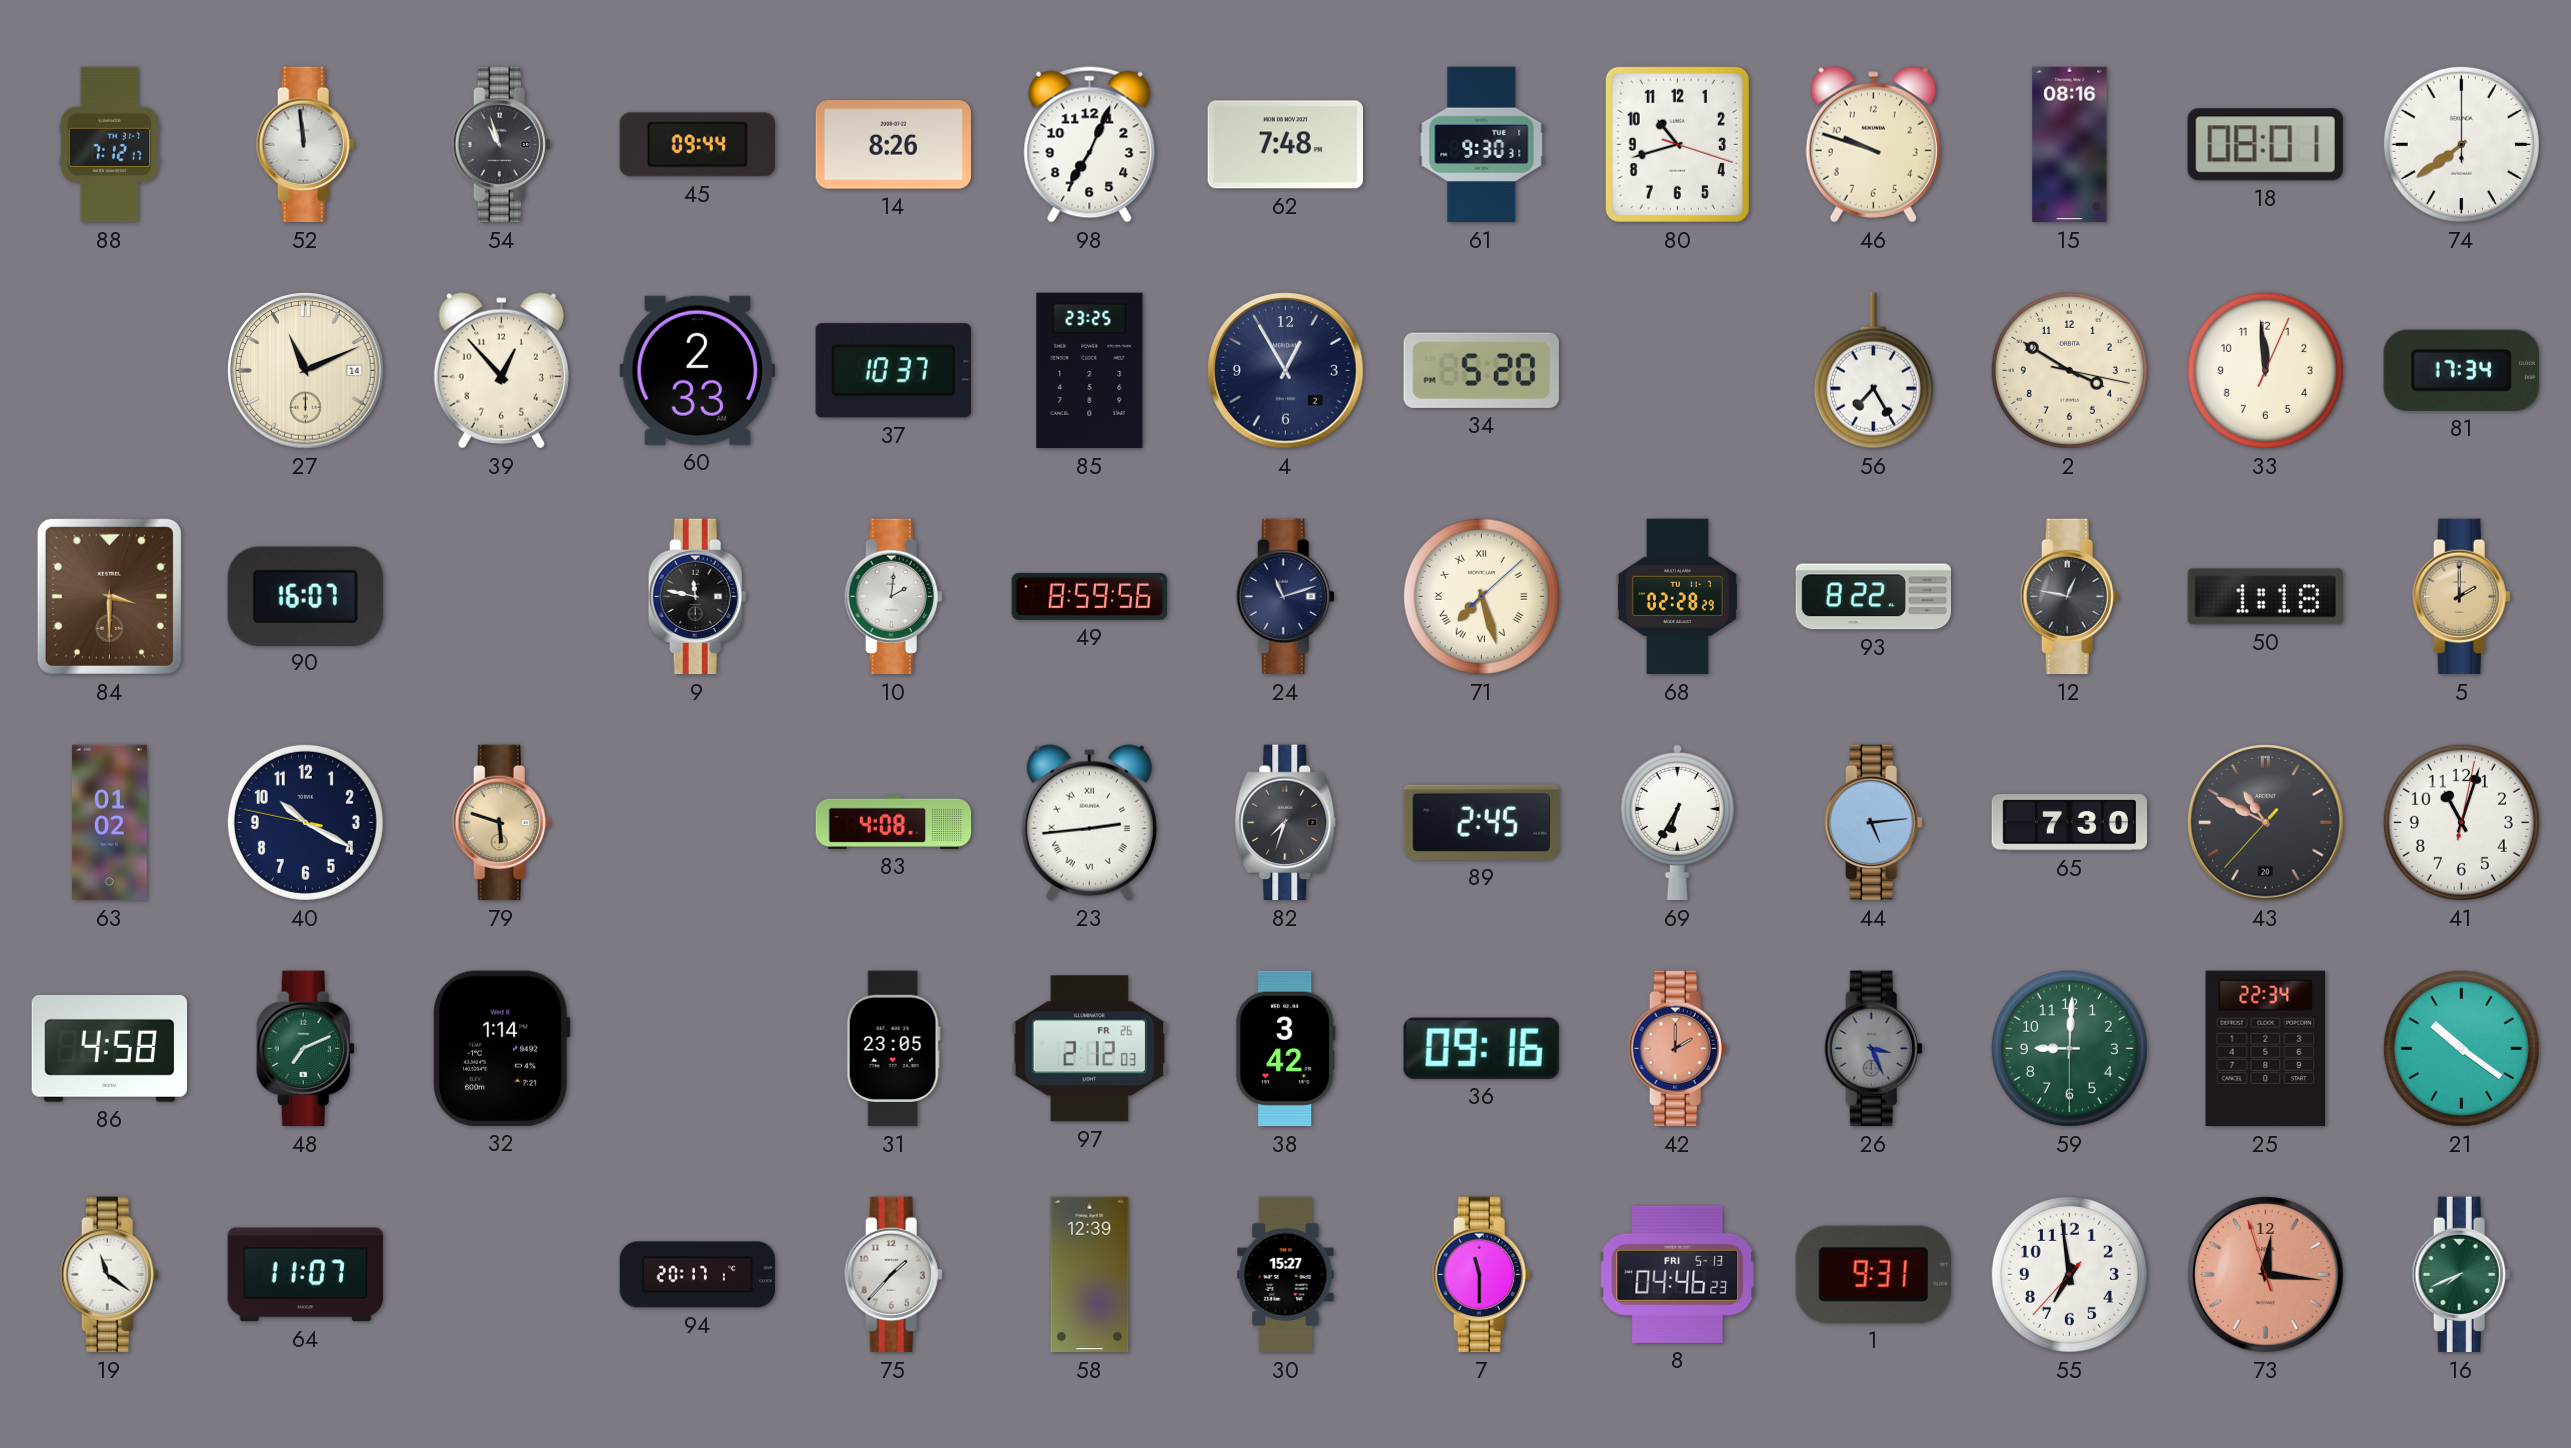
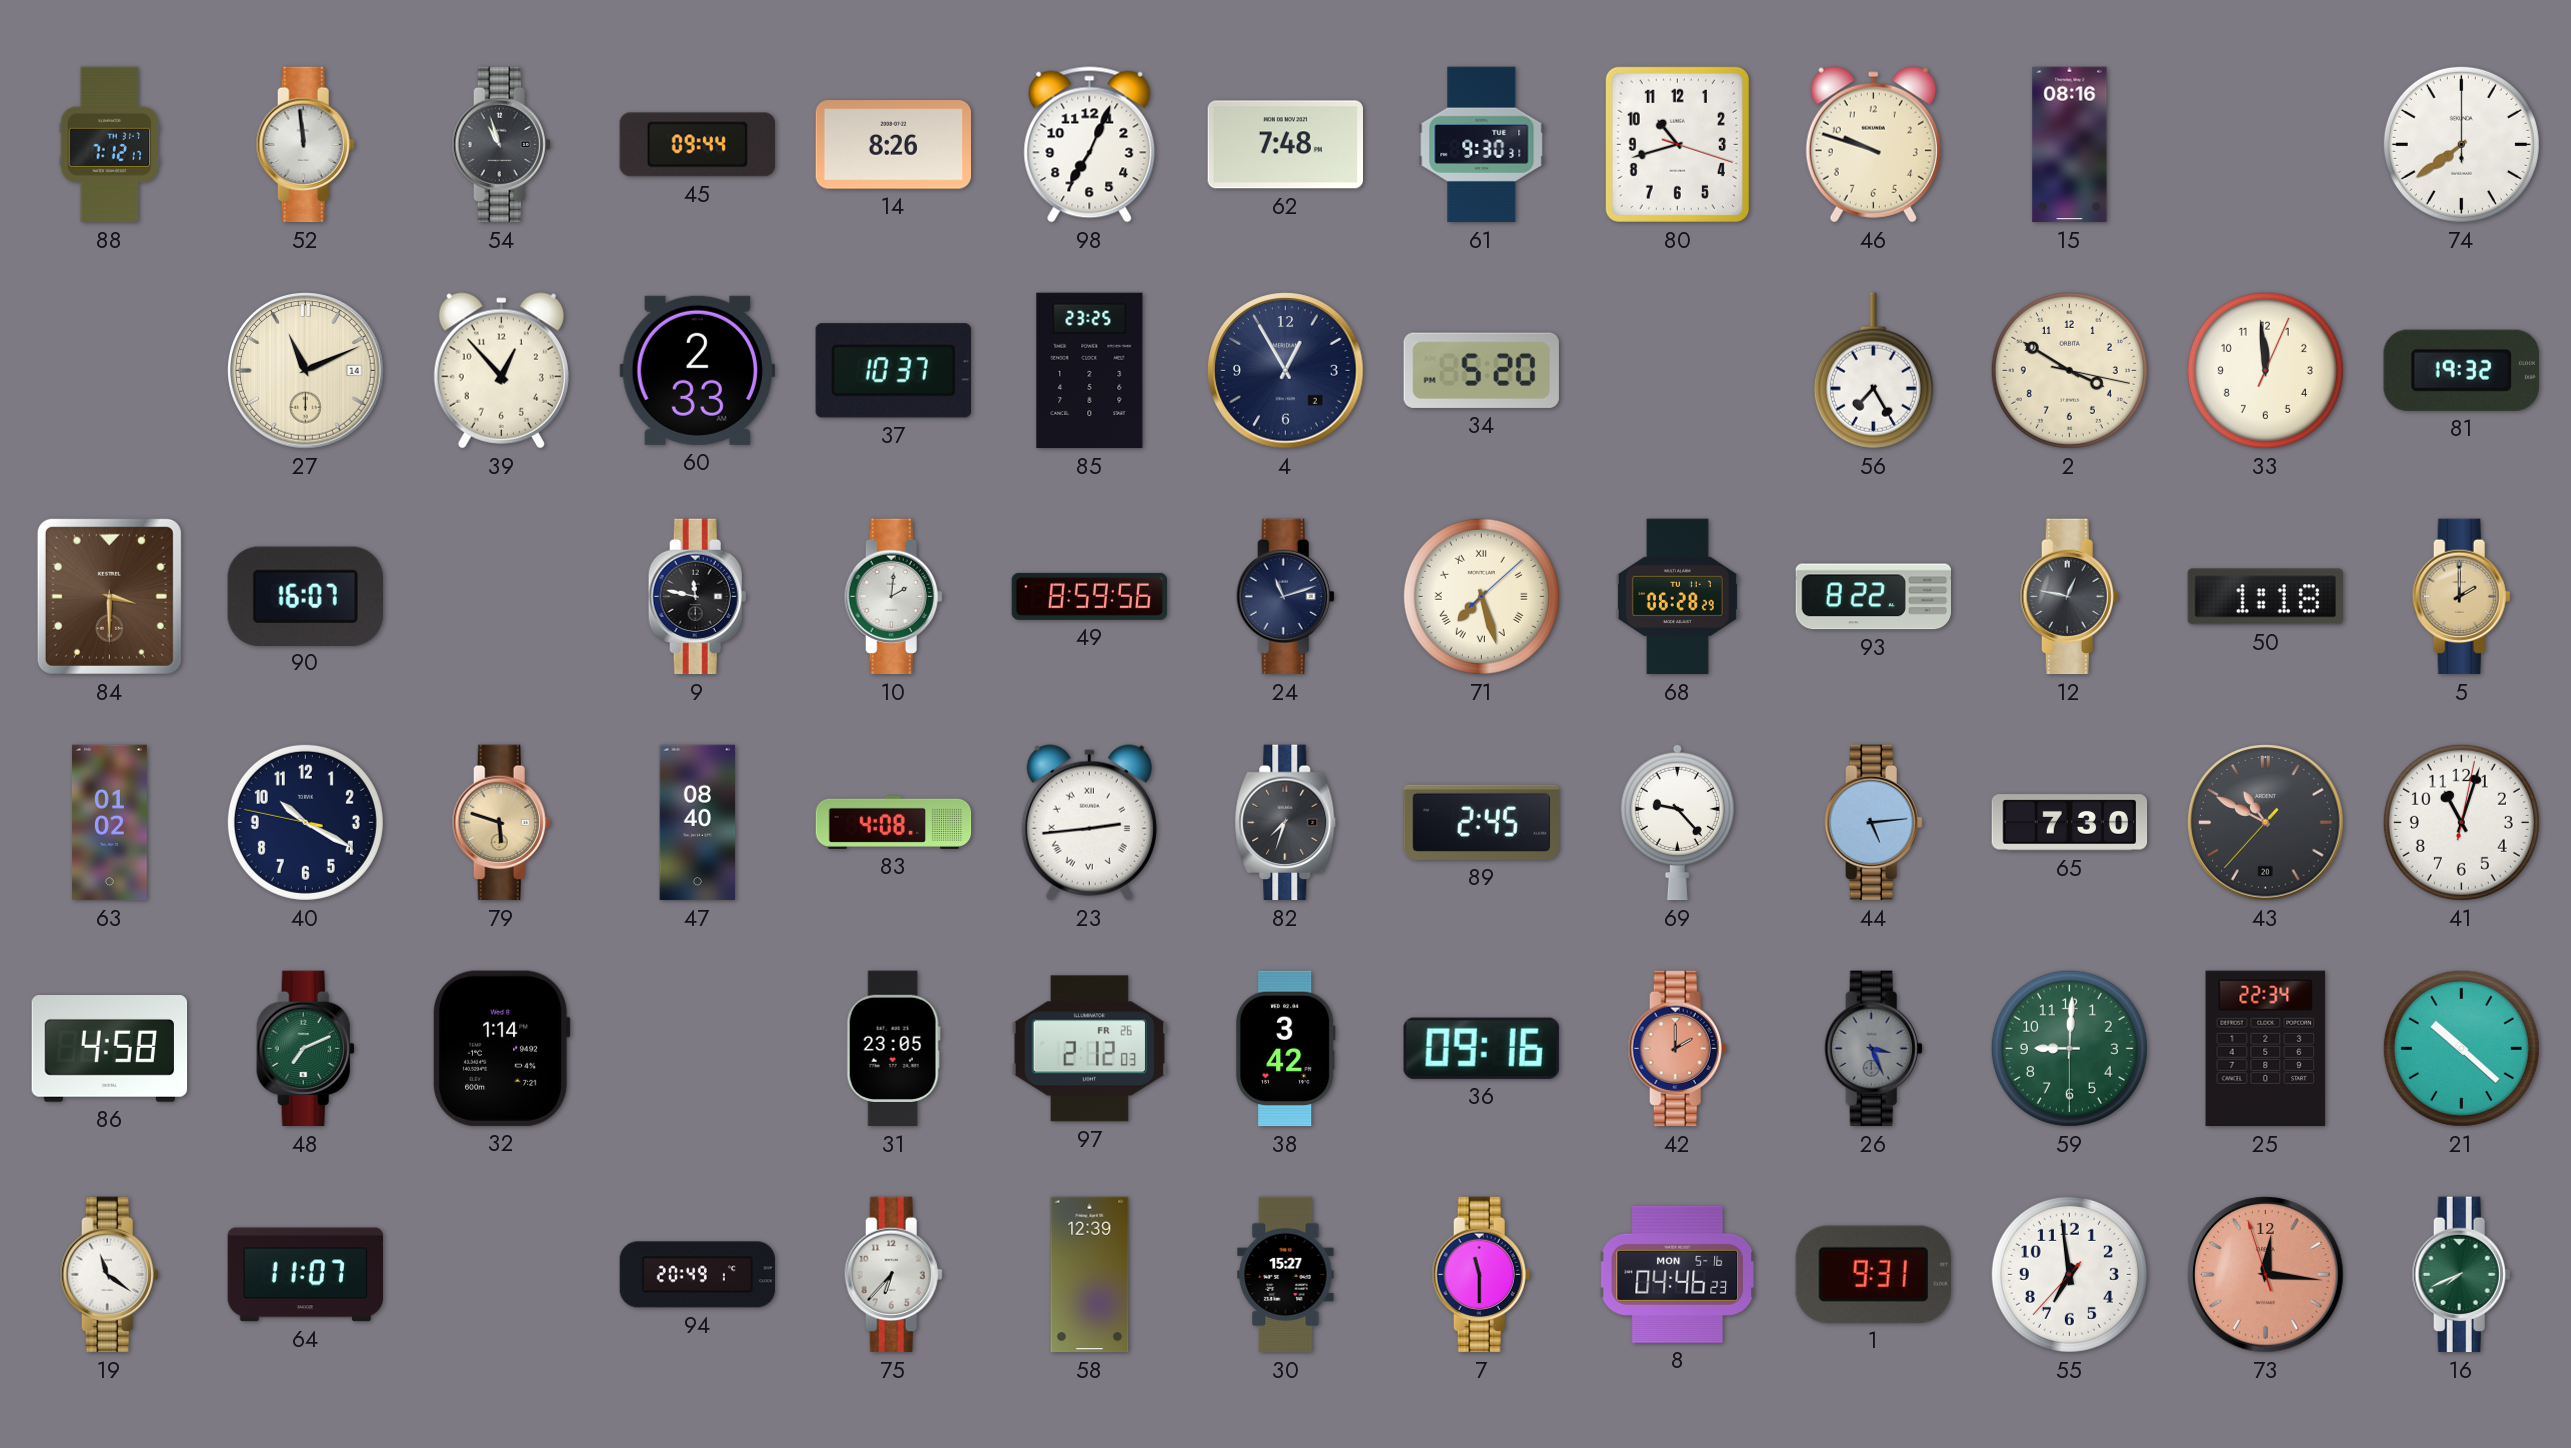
18: 08:01 -> none (2265, 145)
81: 17:34 -> 19:32 (2461, 370)
68: 02:28 -> 06:28 (1677, 597)
47: none -> 08:40 (698, 823)
69: 6:35 -> 9:23 (1677, 822)
21: 10:21 -> 10:22 (2461, 1048)
94: 20:17 -> 20:49 (698, 1275)
75: 1:37 -> 6:37 (893, 1275)
8 date: FRI 5-13 -> MON 5-16 (1678, 1274)
